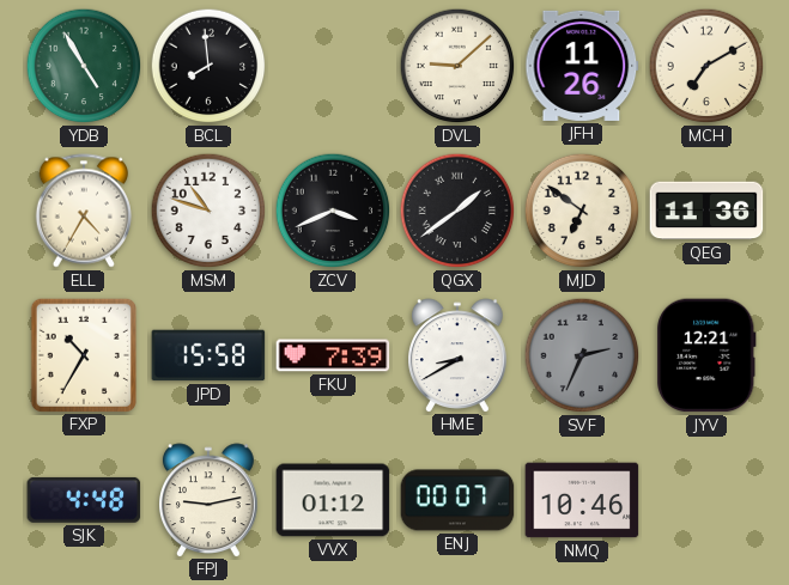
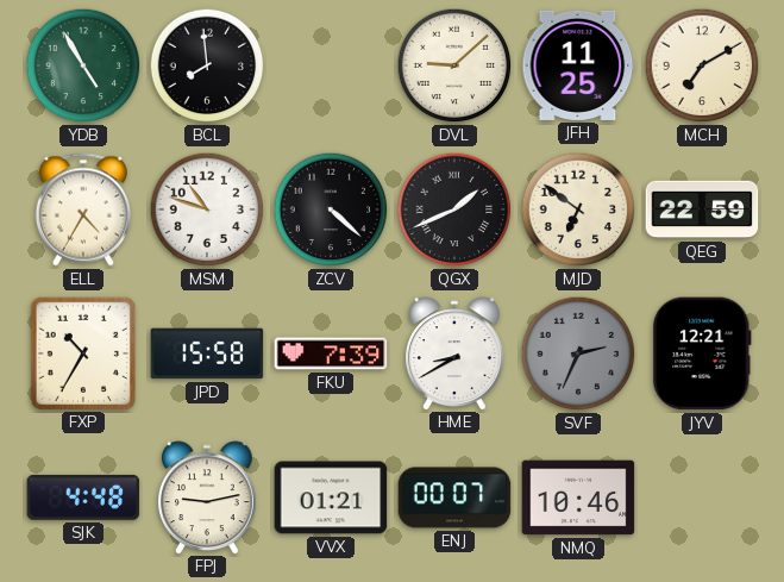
JFH: 11:26 -> 11:25 (578, 65)
ZCV: 3:41 -> 4:22 (331, 209)
QGX: 1:39 -> 1:41 (454, 209)
QEG: 11:36 -> 22:59 (702, 209)
VVX: 01:12 -> 01:21 (331, 497)
